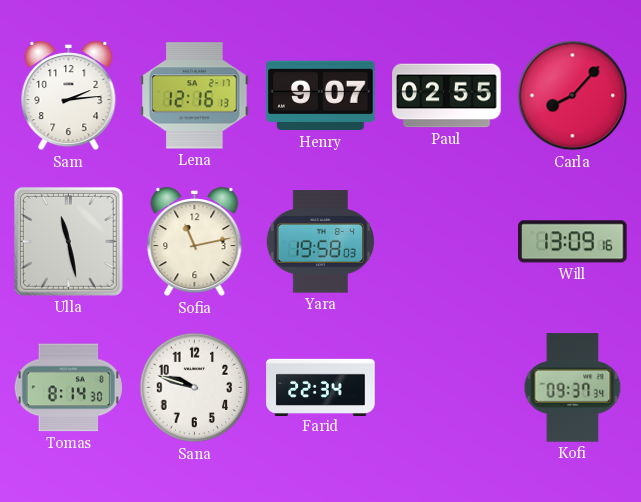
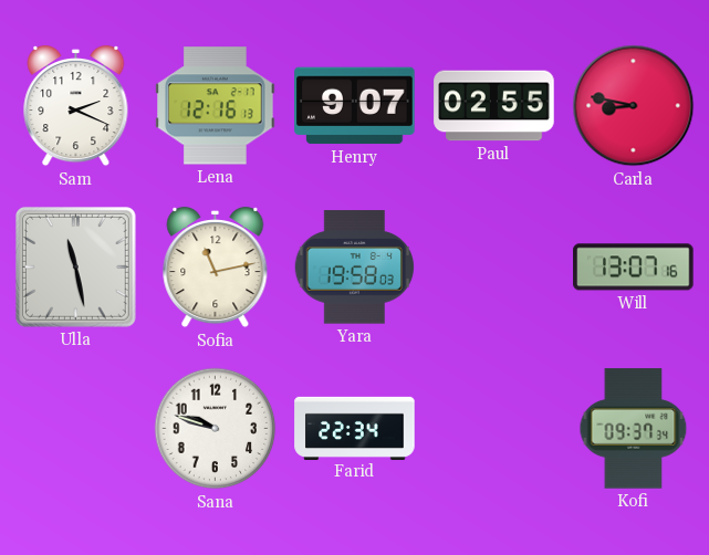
Sam: 2:14 -> 2:19 (76, 106)
Carla: 8:07 -> 8:47 (634, 106)
Will: 13:09 -> 13:07 (634, 268)
Tomas: 8:14 -> none (68, 388)
